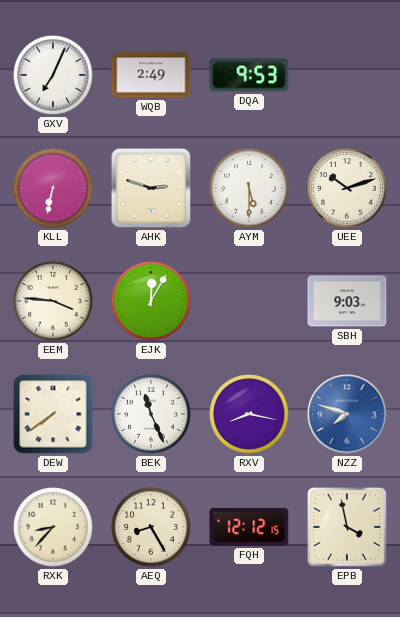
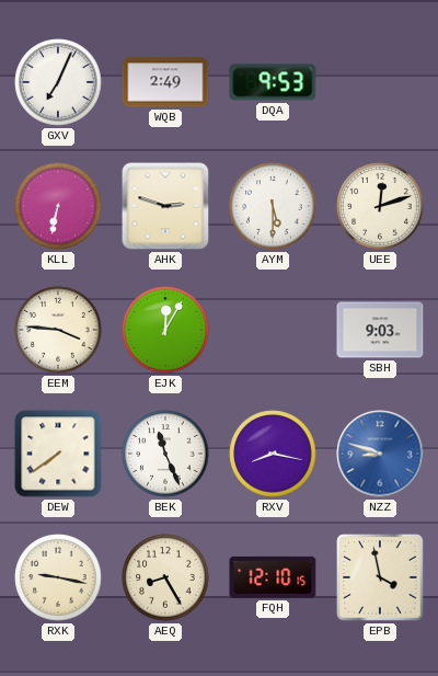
UEE: 10:12 -> 12:12 (380, 206)
NZZ: 7:48 -> 8:48 (380, 454)
RXK: 8:37 -> 9:17 (58, 577)
FQH: 12:12 -> 12:10 (273, 577)
